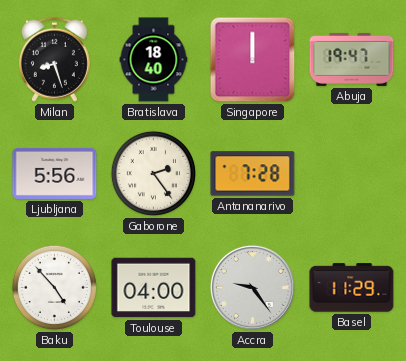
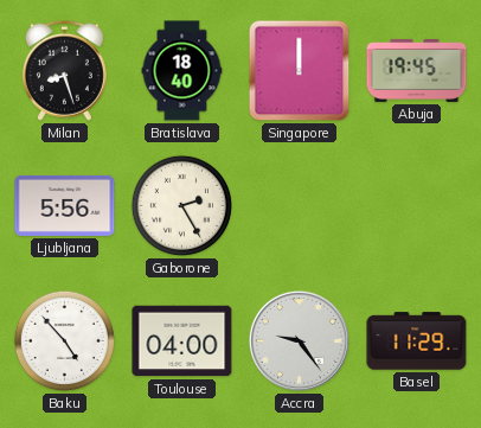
Abuja: 19:47 -> 19:45 (417, 70)
Gaborone: 2:24 -> 2:25 (181, 205)
Antananarivo: 7:28 -> none (253, 174)
